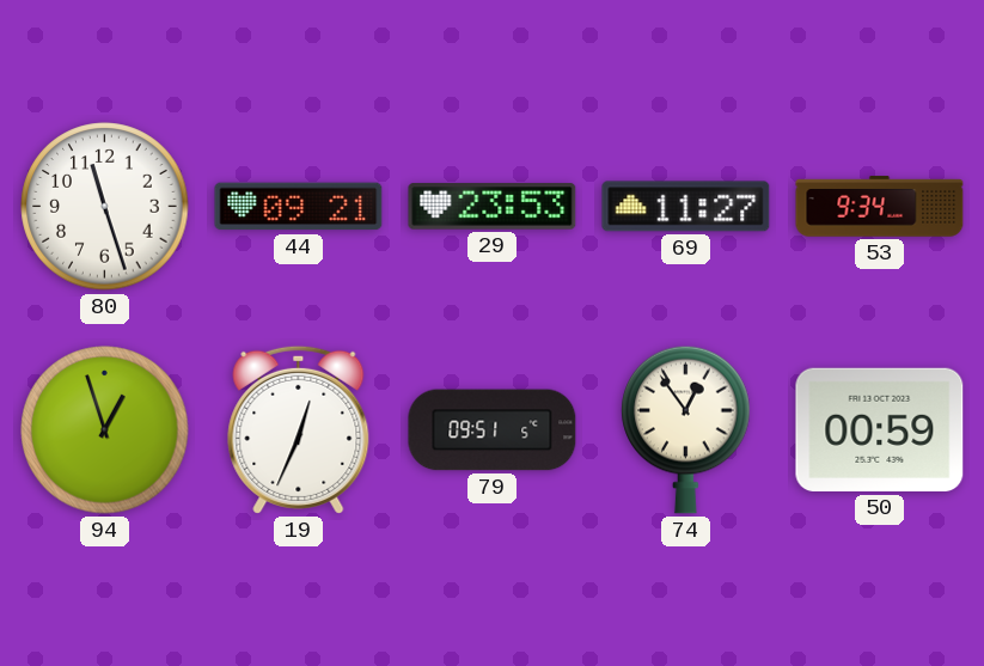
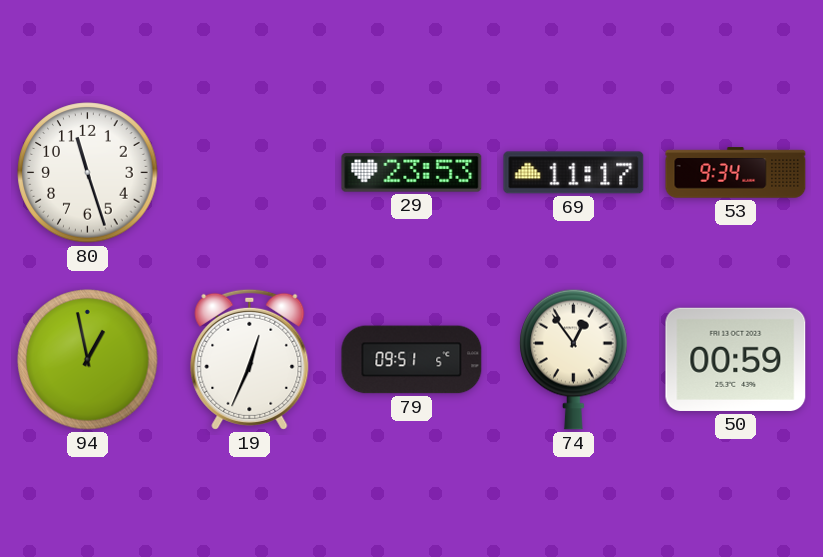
44: 09:21 -> none (299, 207)
69: 11:27 -> 11:17 (574, 173)
94: 12:57 -> 12:58 (88, 360)
